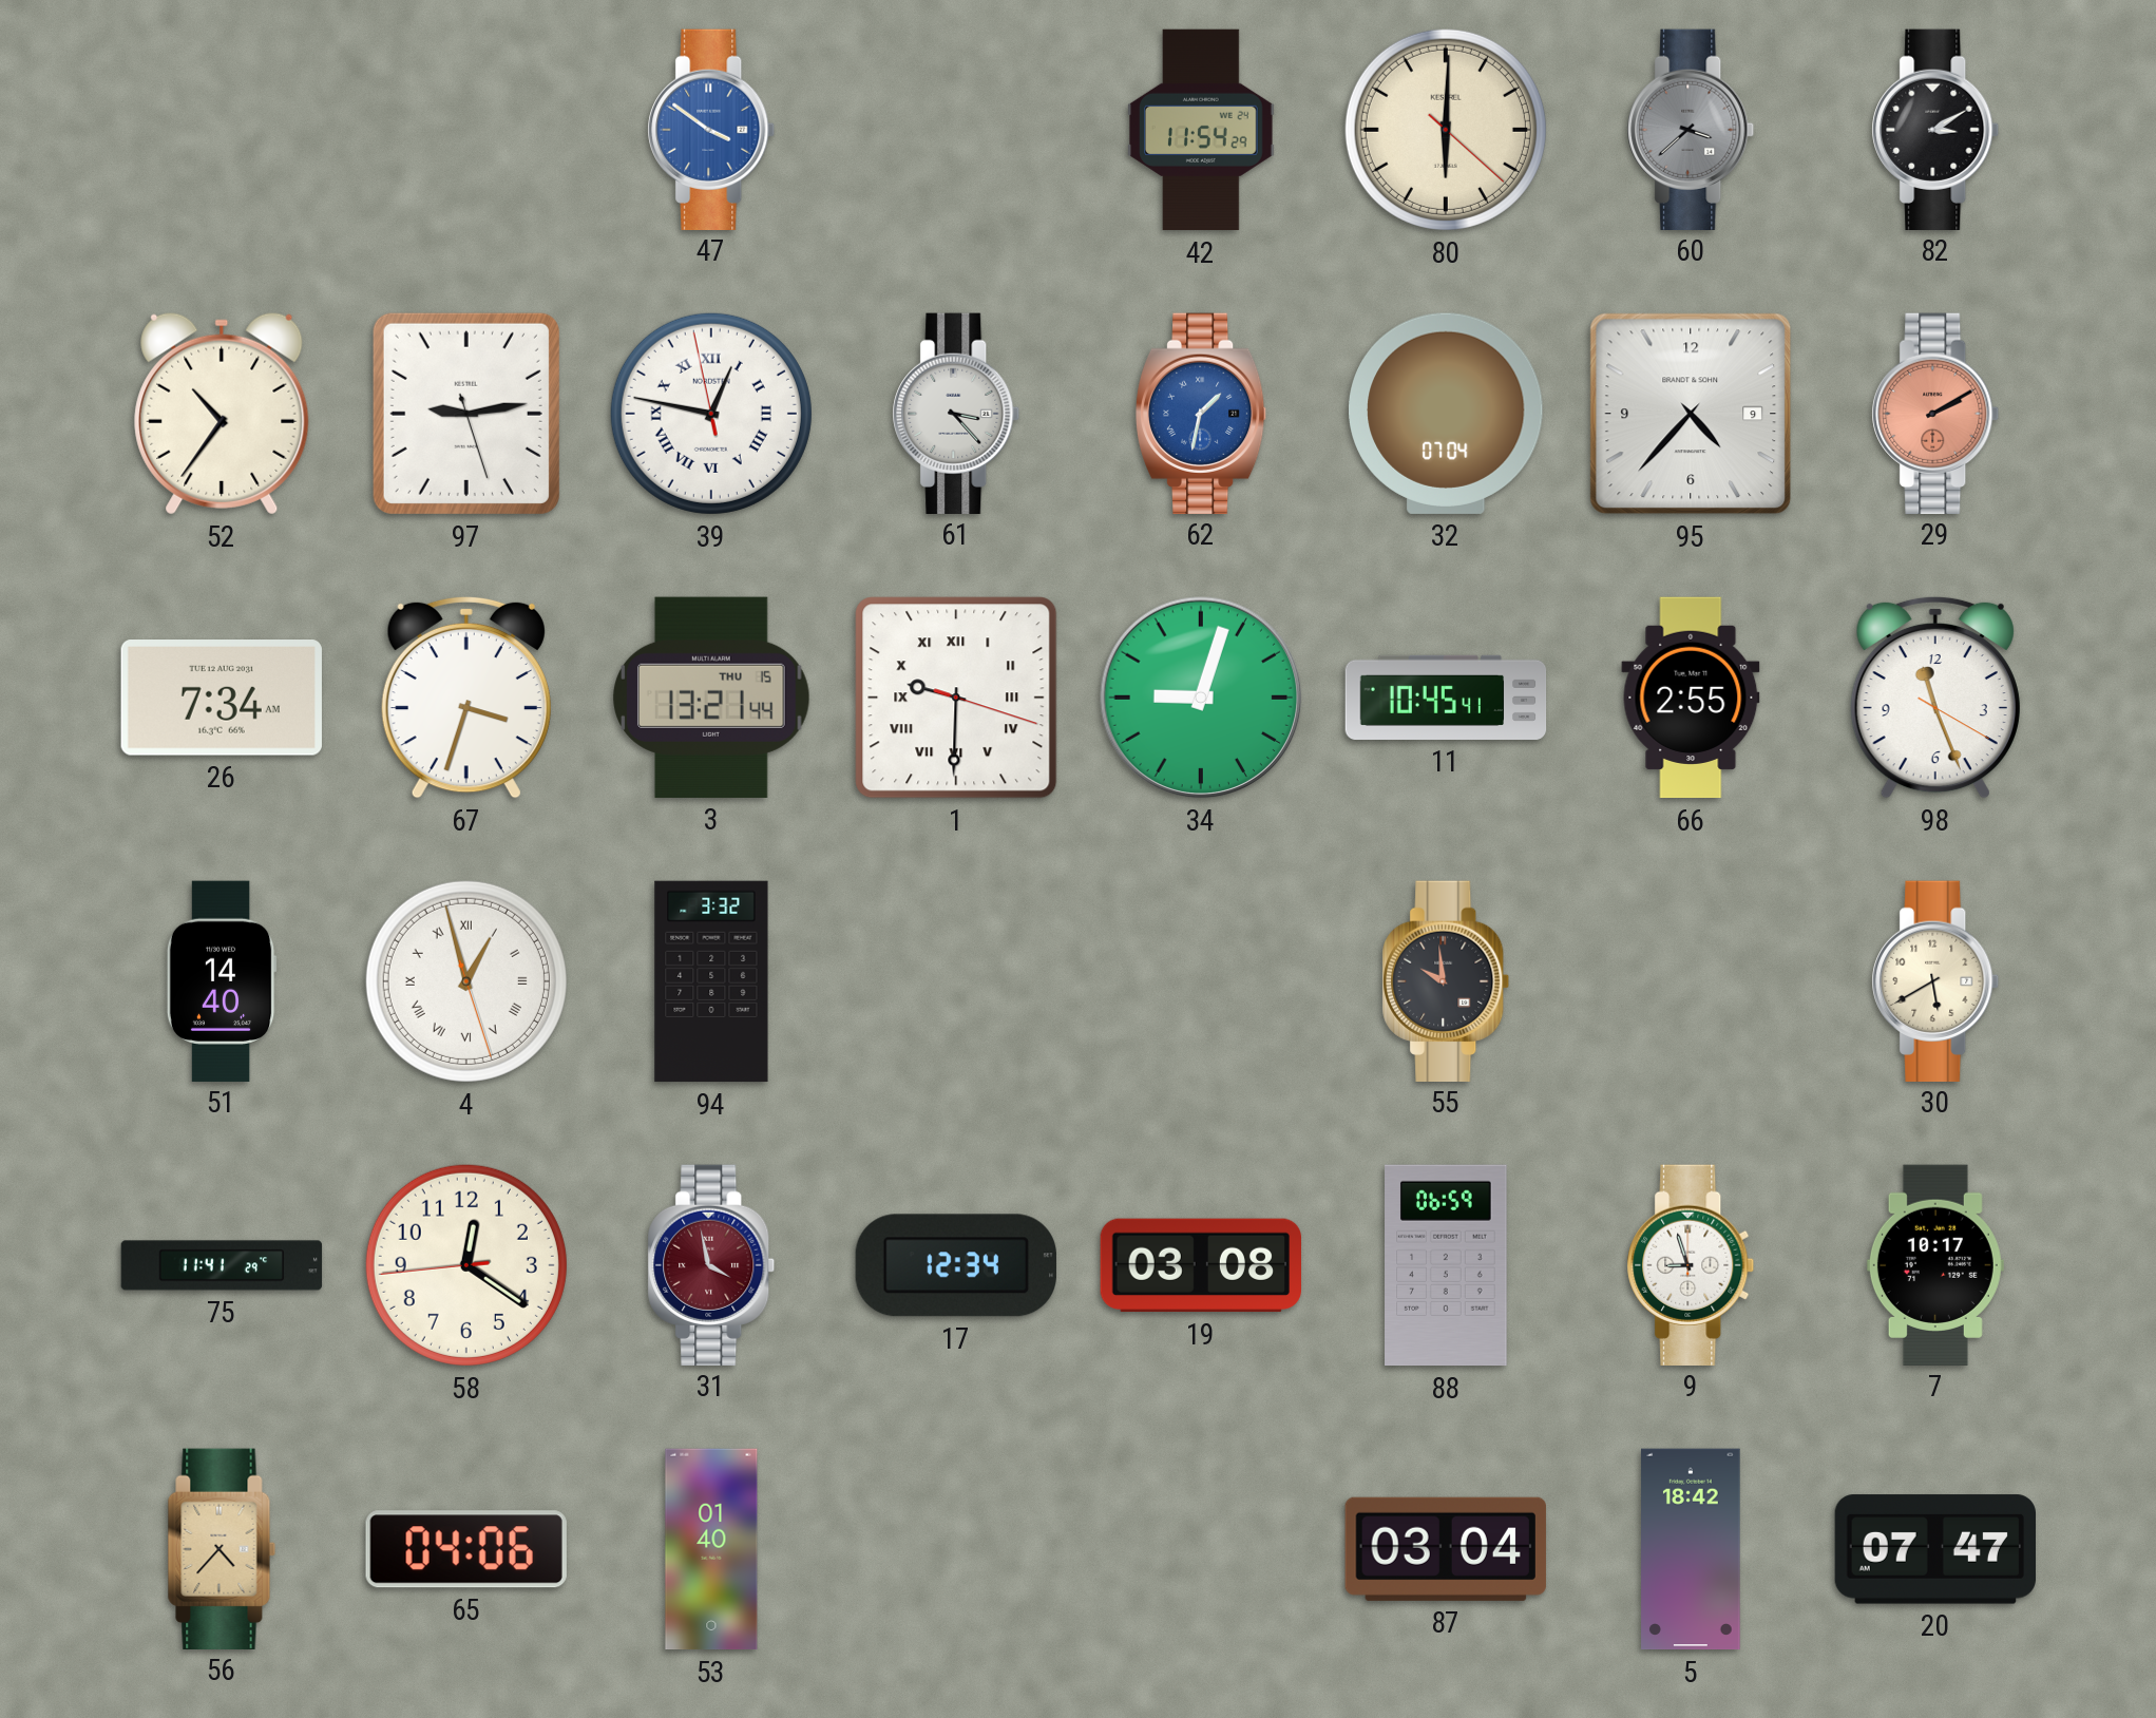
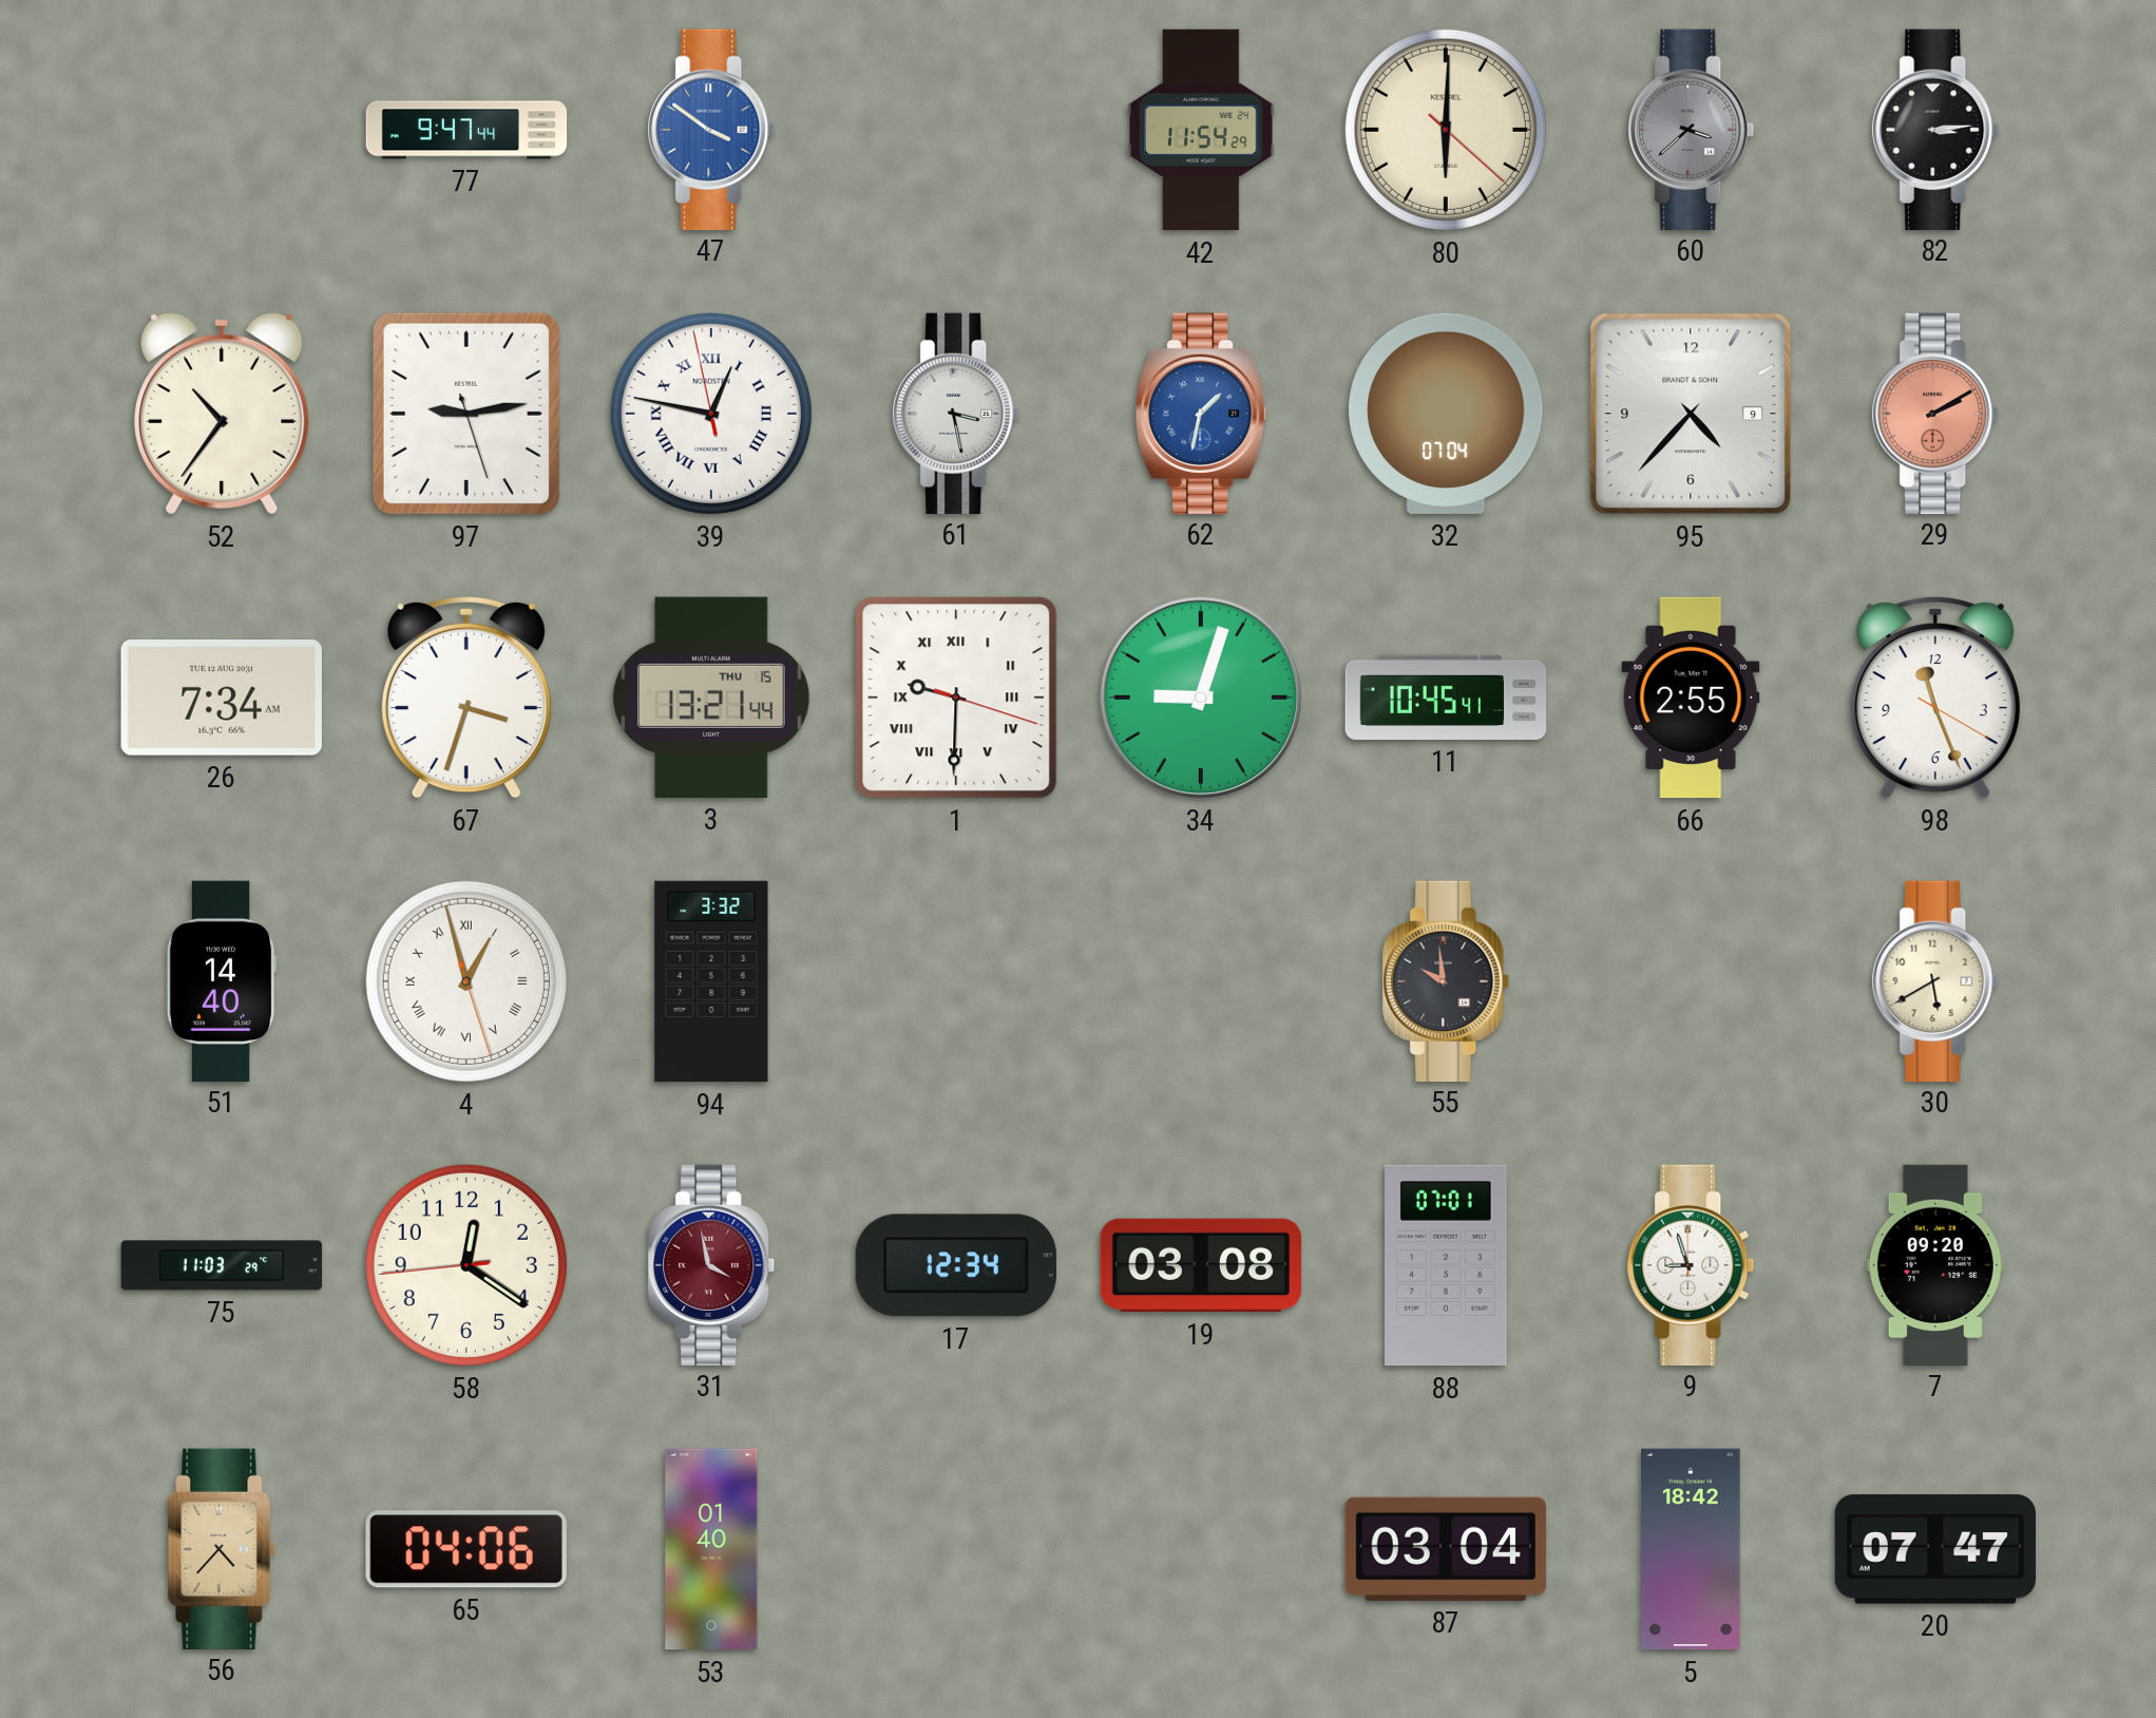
77: none -> 9:47 (466, 130)
82: 3:10 -> 3:14 (1935, 129)
61: 3:23 -> 3:28 (956, 413)
75: 11:41 -> 11:03 (222, 1265)
88: 06:59 -> 07:01 (1446, 1265)
7: 10:17 -> 09:20 (1935, 1264)
